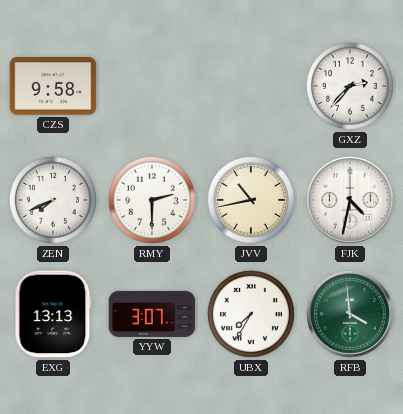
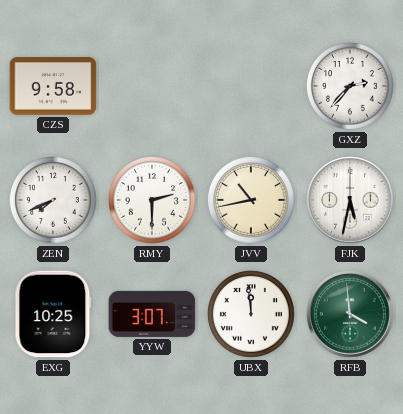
FJK: 4:32 -> 5:32 (351, 201)
EXG: 13:13 -> 10:25 (53, 314)
UBX: 7:35 -> 11:59 (251, 314)
